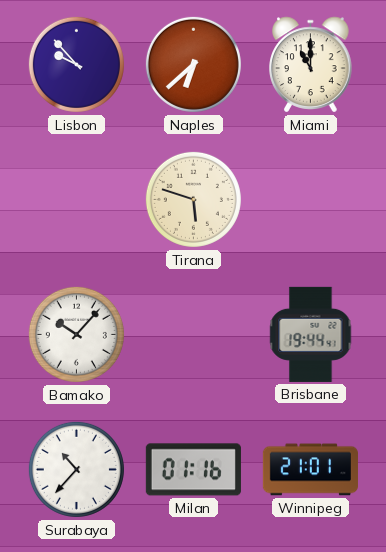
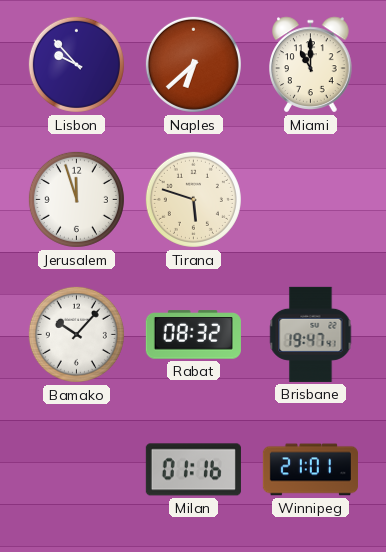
Jerusalem: none -> 11:57 (76, 199)
Rabat: none -> 08:32 (193, 335)
Brisbane: 19:44 -> 19:47 (311, 334)
Surabaya: 10:37 -> none (76, 469)
